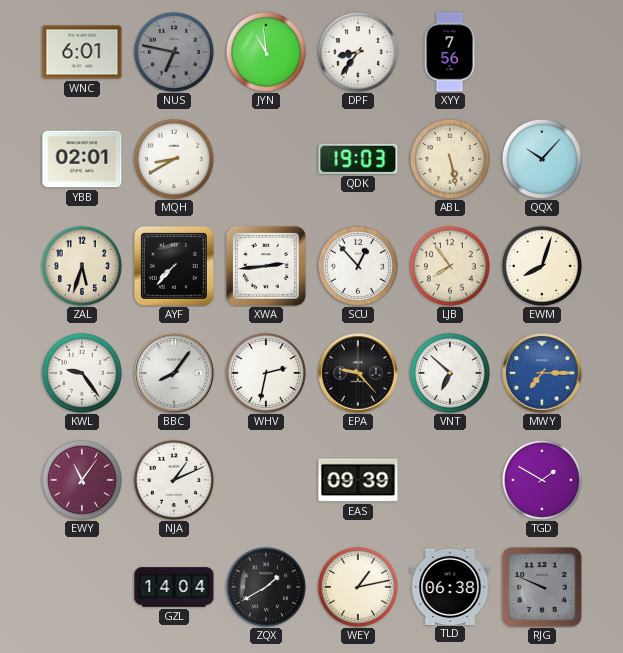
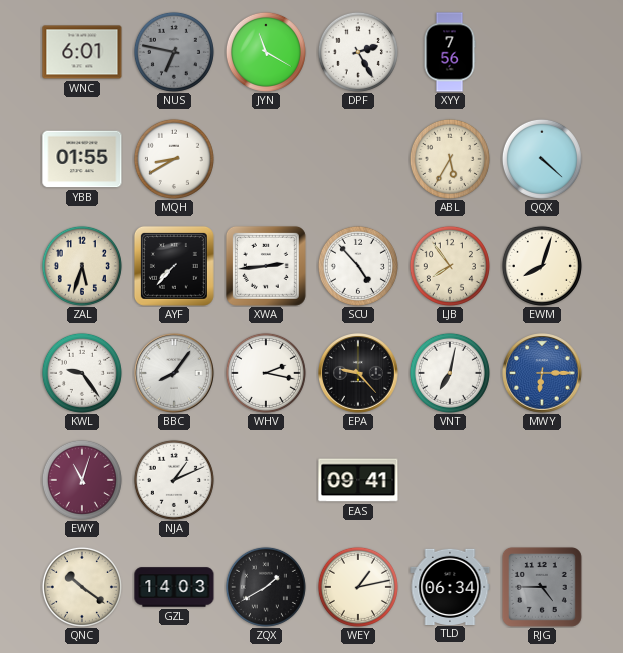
JYN: 10:59 -> 11:20 (266, 52)
DPF: 8:36 -> 2:25 (358, 52)
YBB: 02:01 -> 01:55 (82, 159)
QDK: 19:03 -> none (358, 159)
ABL: 5:28 -> 5:35 (450, 159)
QQX: 10:07 -> 4:22 (542, 159)
SCU: 12:53 -> 4:53 (358, 266)
WHV: 2:32 -> 2:17 (266, 373)
VNT: 6:52 -> 7:02 (450, 373)
MWY: 7:15 -> 6:15 (543, 374)
EWY: 11:06 -> 11:03 (82, 480)
EAS: 09:39 -> 09:41 (358, 480)
TGD: 1:50 -> none (542, 480)
QNC: none -> 10:21 (82, 587)
GZL: 14:04 -> 14:03 (174, 587)
TLD: 06:38 -> 06:34 (450, 586)
RJG: 9:49 -> 4:45 (542, 587)
